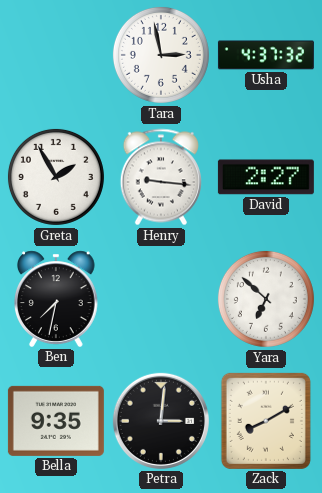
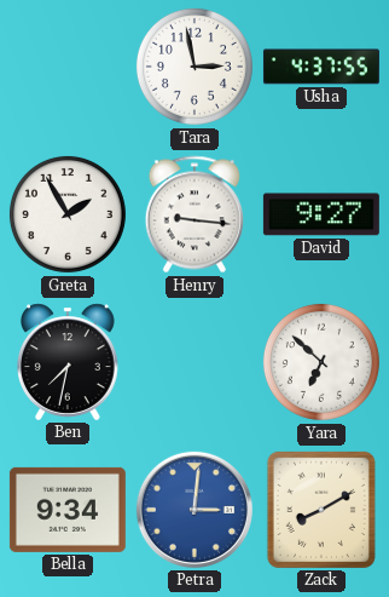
Usha: 4:37:32 -> 4:37:55 (321, 67)
David: 2:27 -> 9:27 (321, 214)
Bella: 9:35 -> 9:34 (68, 510)
Petra dial: black -> blue (194, 510)
